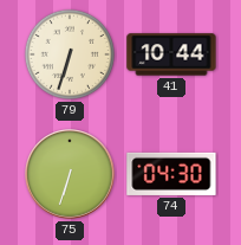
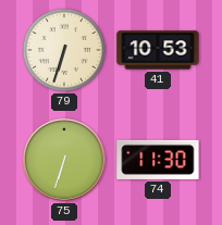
41: 10:44 -> 10:53 (158, 50)
74: 04:30 -> 11:30 (158, 160)
